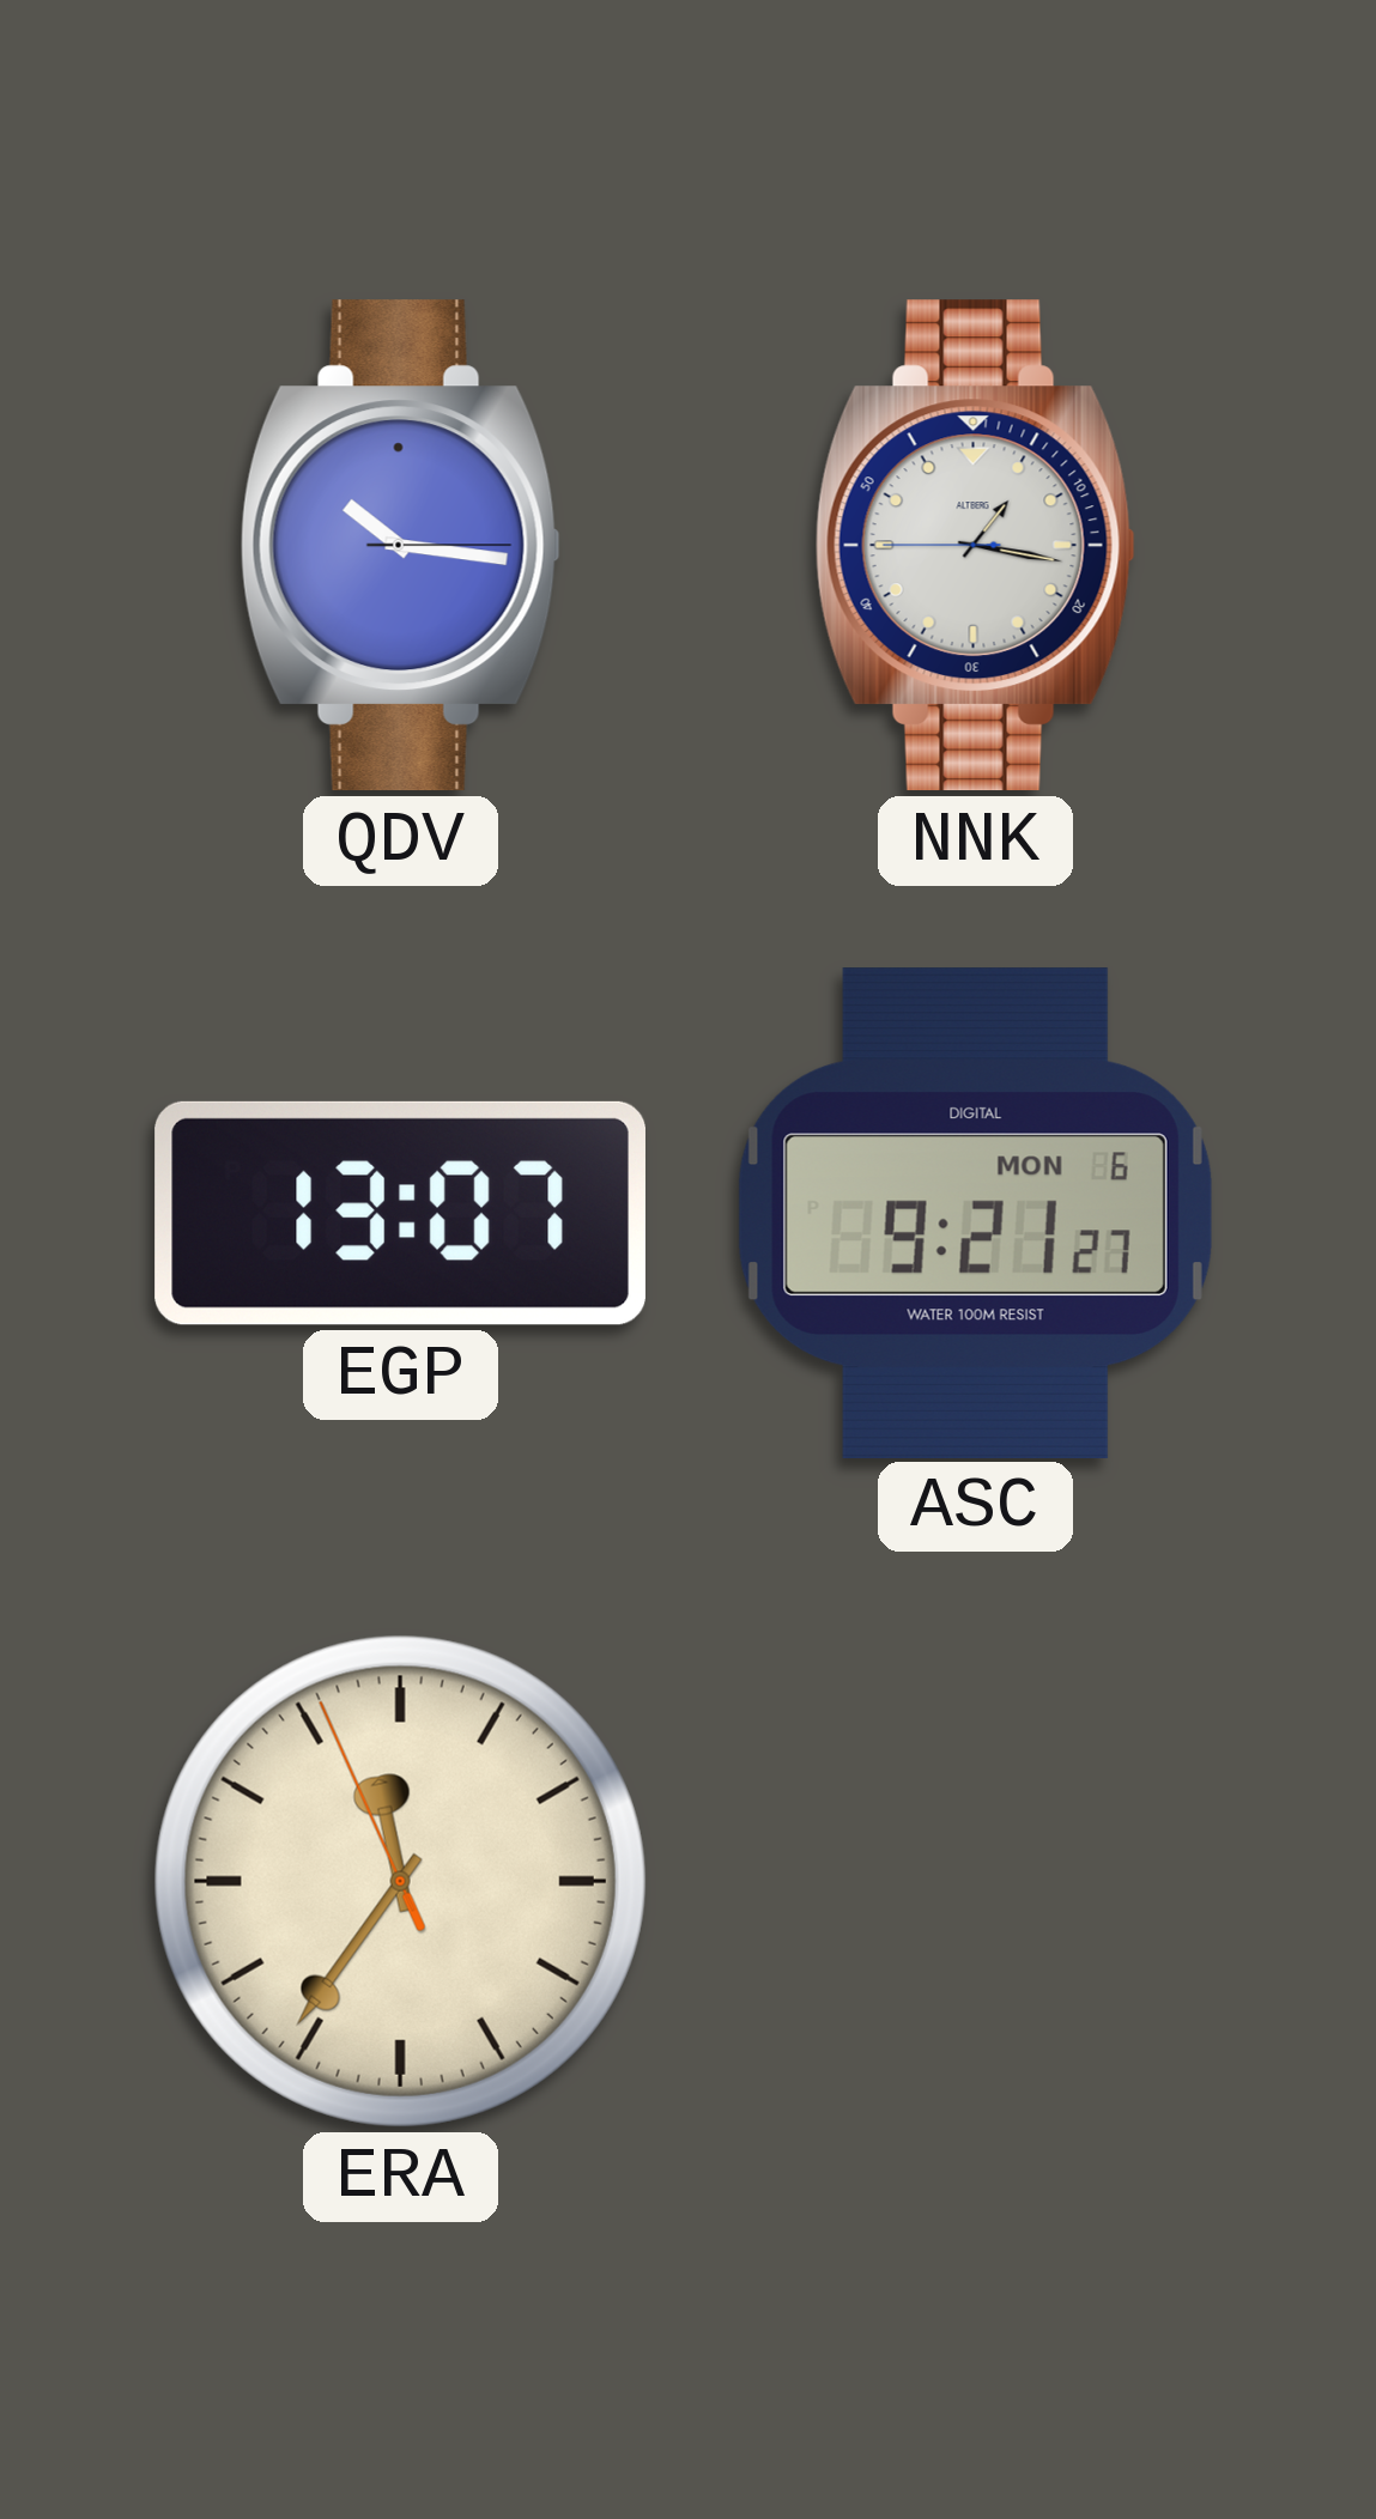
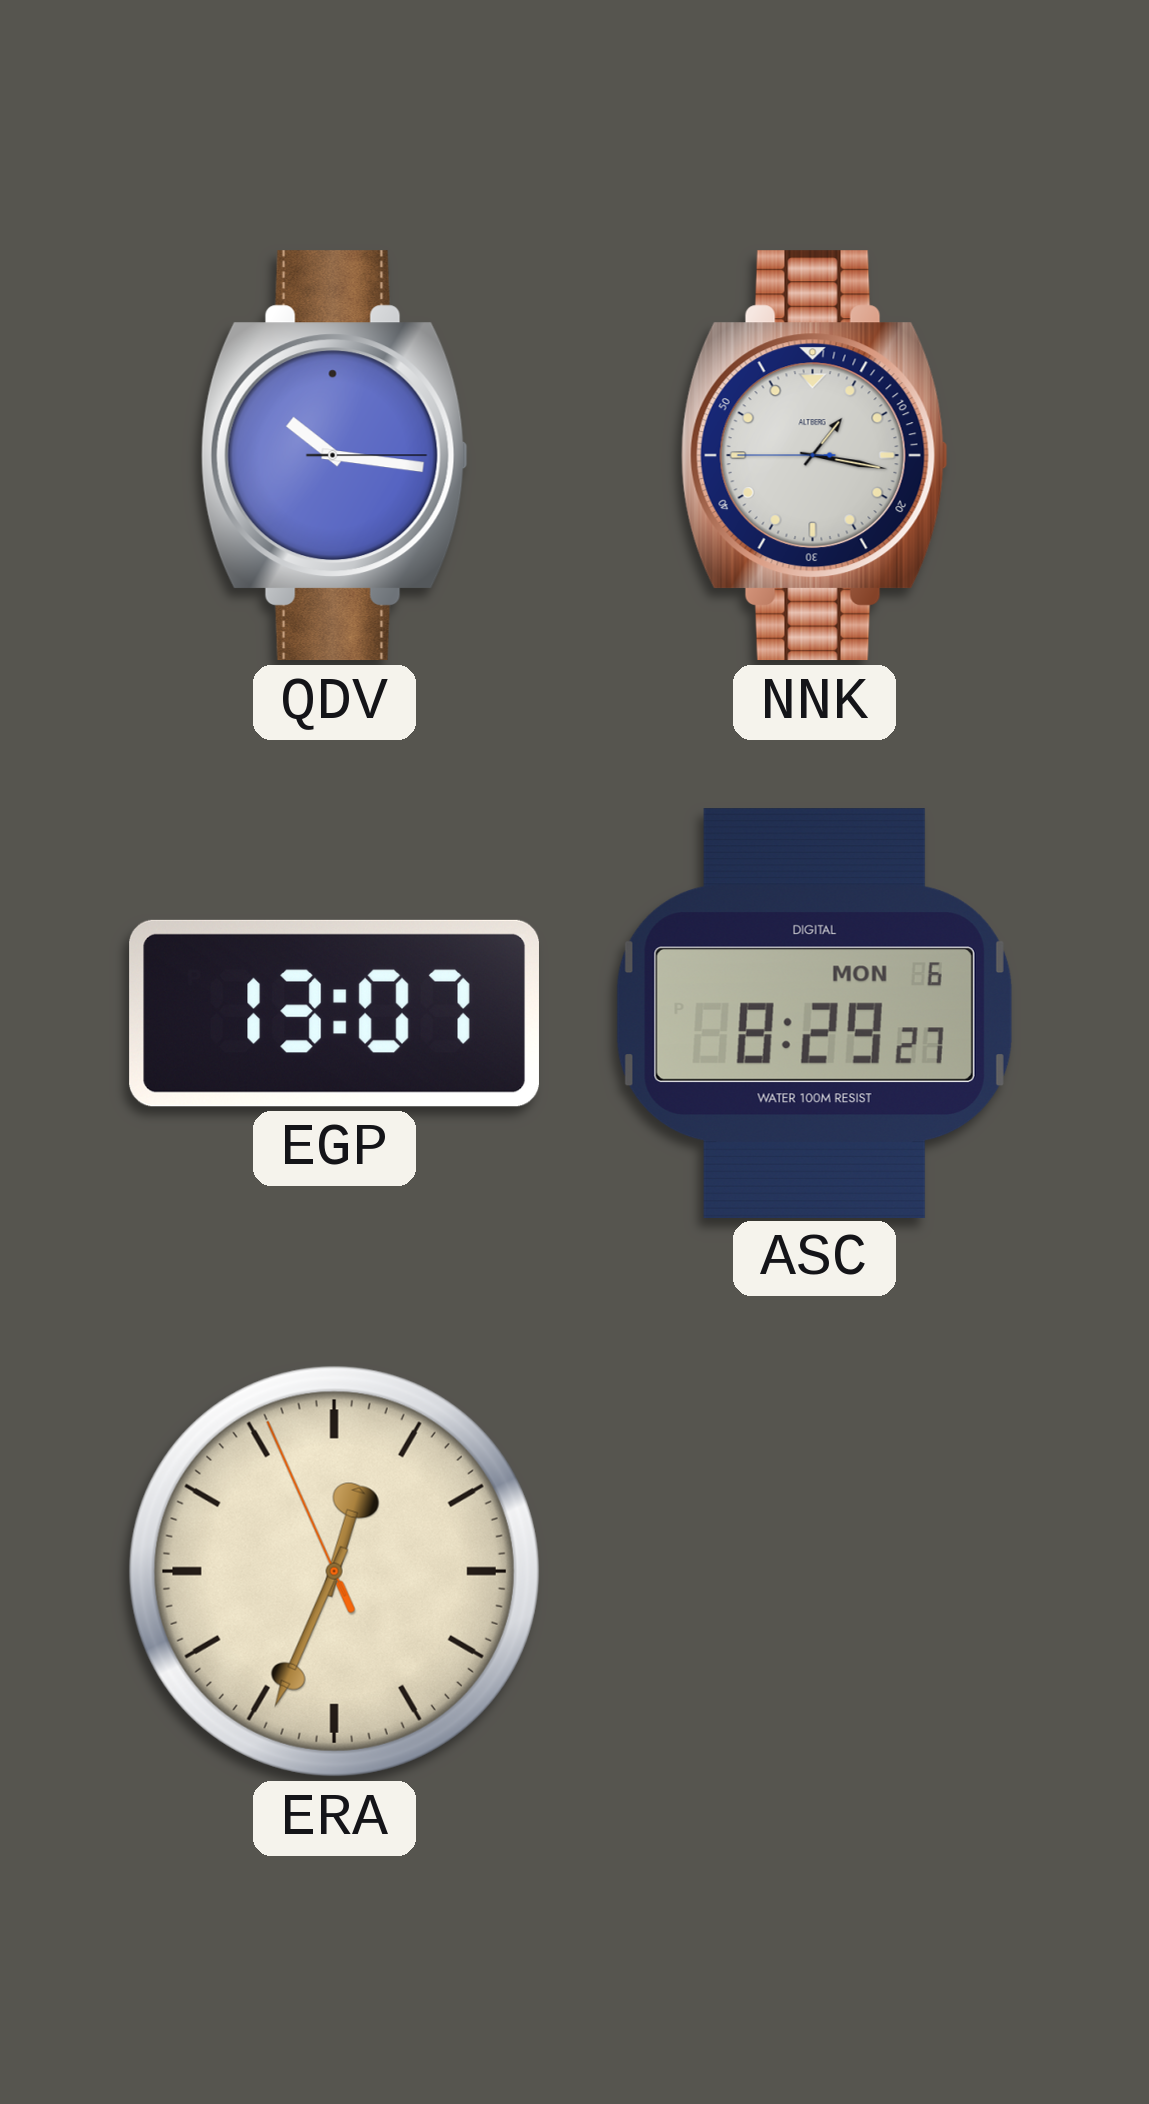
ASC: 9:21 -> 8:29 (814, 1013)
ERA: 11:35 -> 12:33 (334, 1571)
